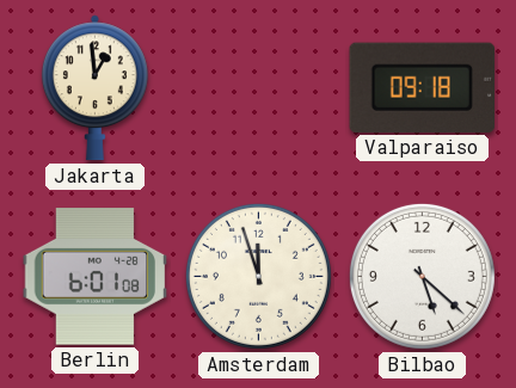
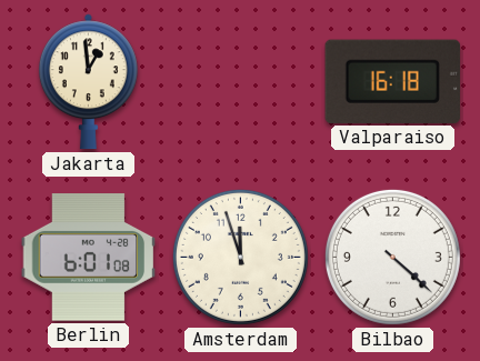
Valparaiso: 09:18 -> 16:18 (392, 81)
Bilbao: 5:22 -> 4:22 (392, 257)
